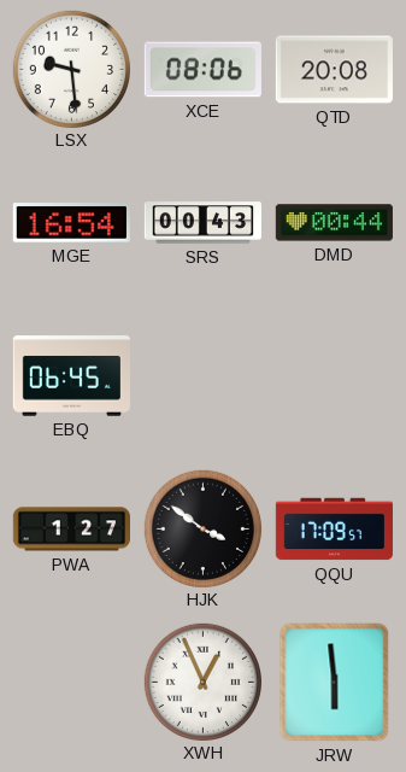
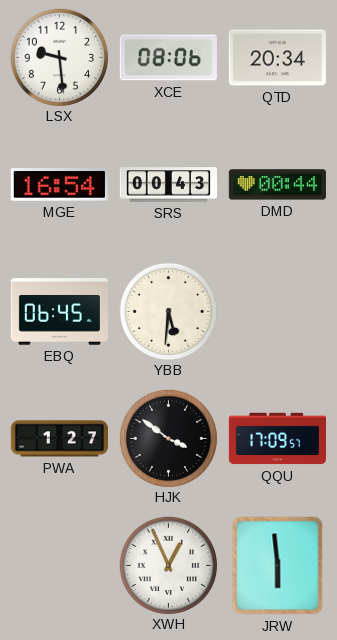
QTD: 20:08 -> 20:34 (277, 58)
YBB: none -> 5:31 (168, 311)
